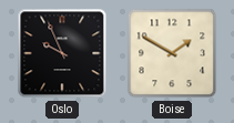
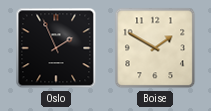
Oslo: 9:56 -> 1:56 (56, 48)
